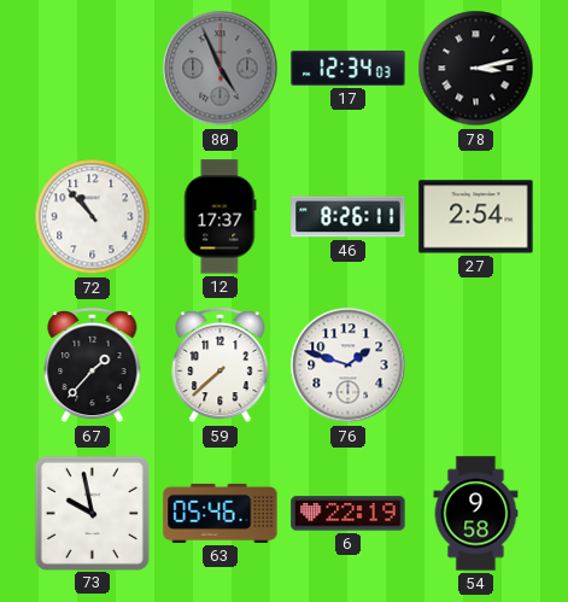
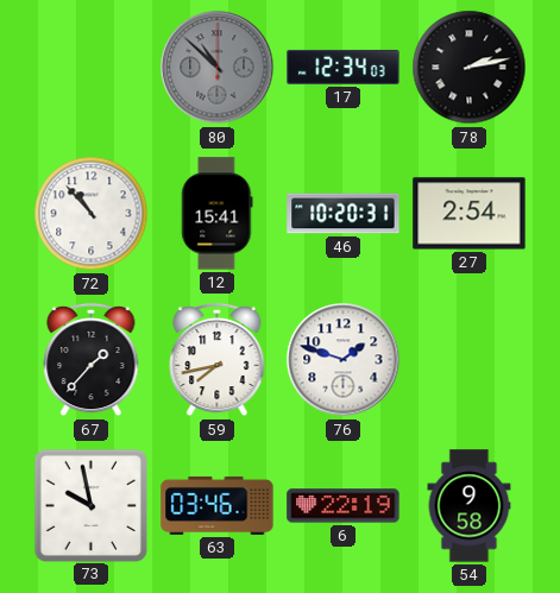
80: 4:56 -> 10:52 (218, 68)
78: 3:13 -> 2:13 (470, 68)
12: 17:37 -> 15:41 (218, 214)
46: 8:26 -> 10:20 (344, 214)
59: 7:38 -> 7:43 (218, 360)
63: 05:46 -> 03:46 (218, 505)
